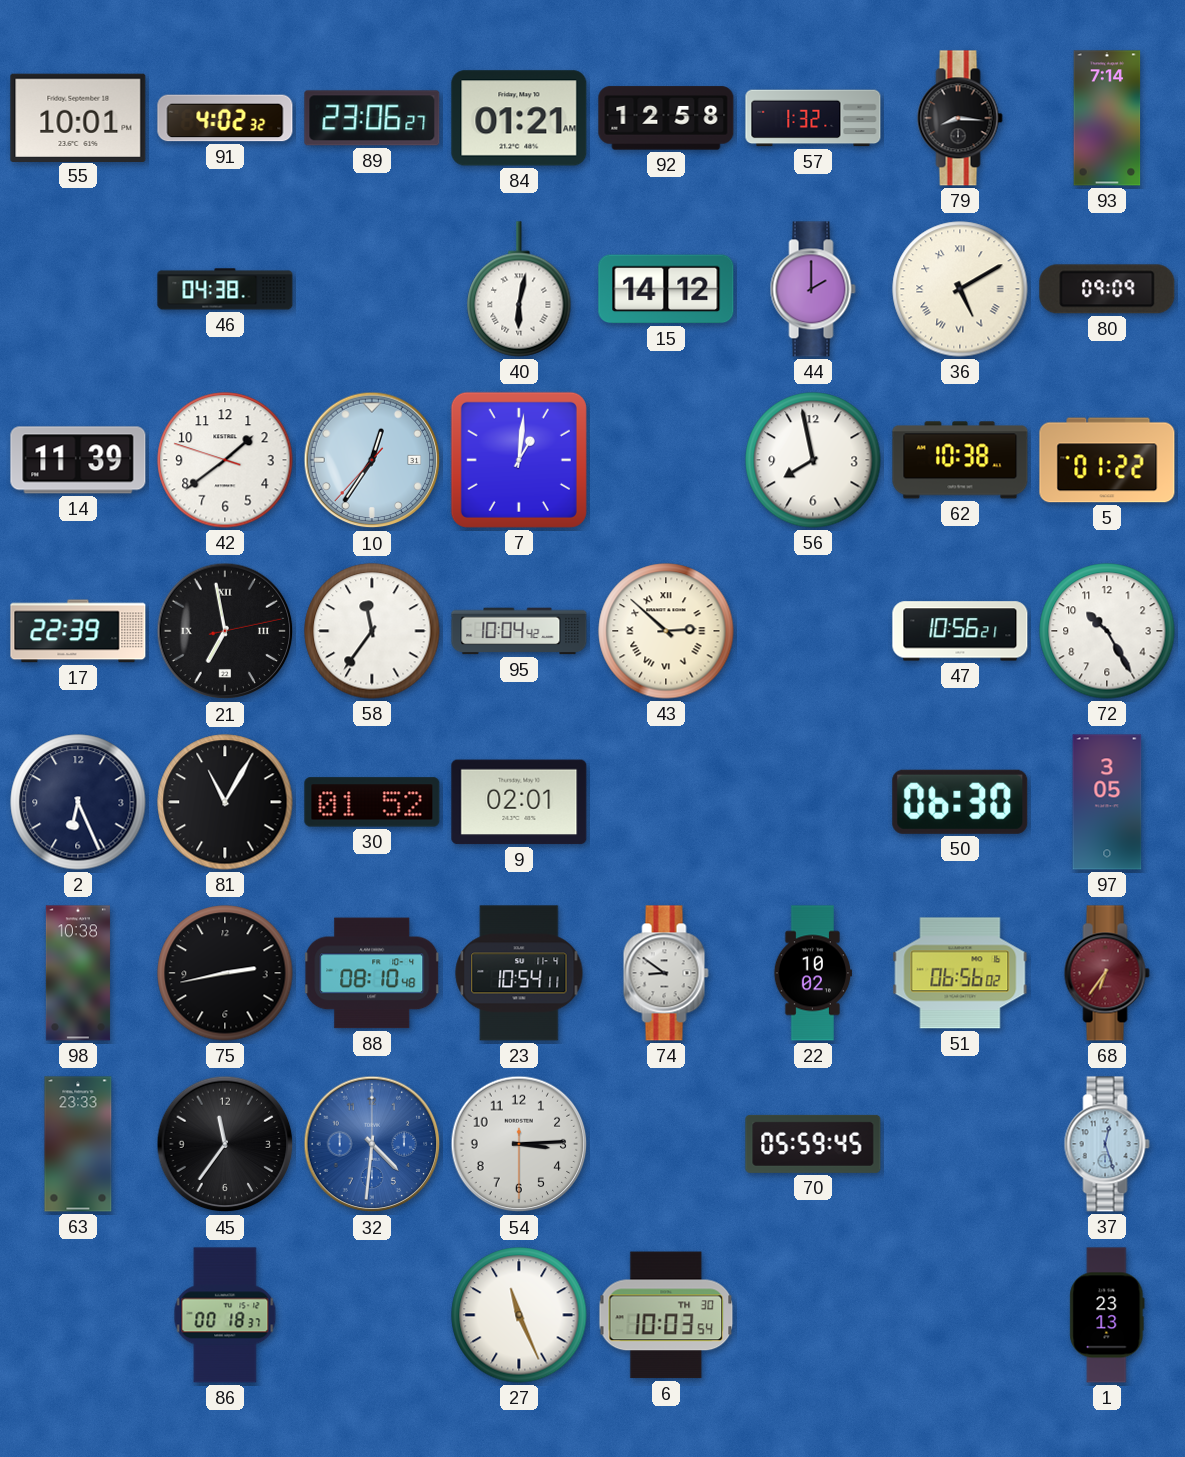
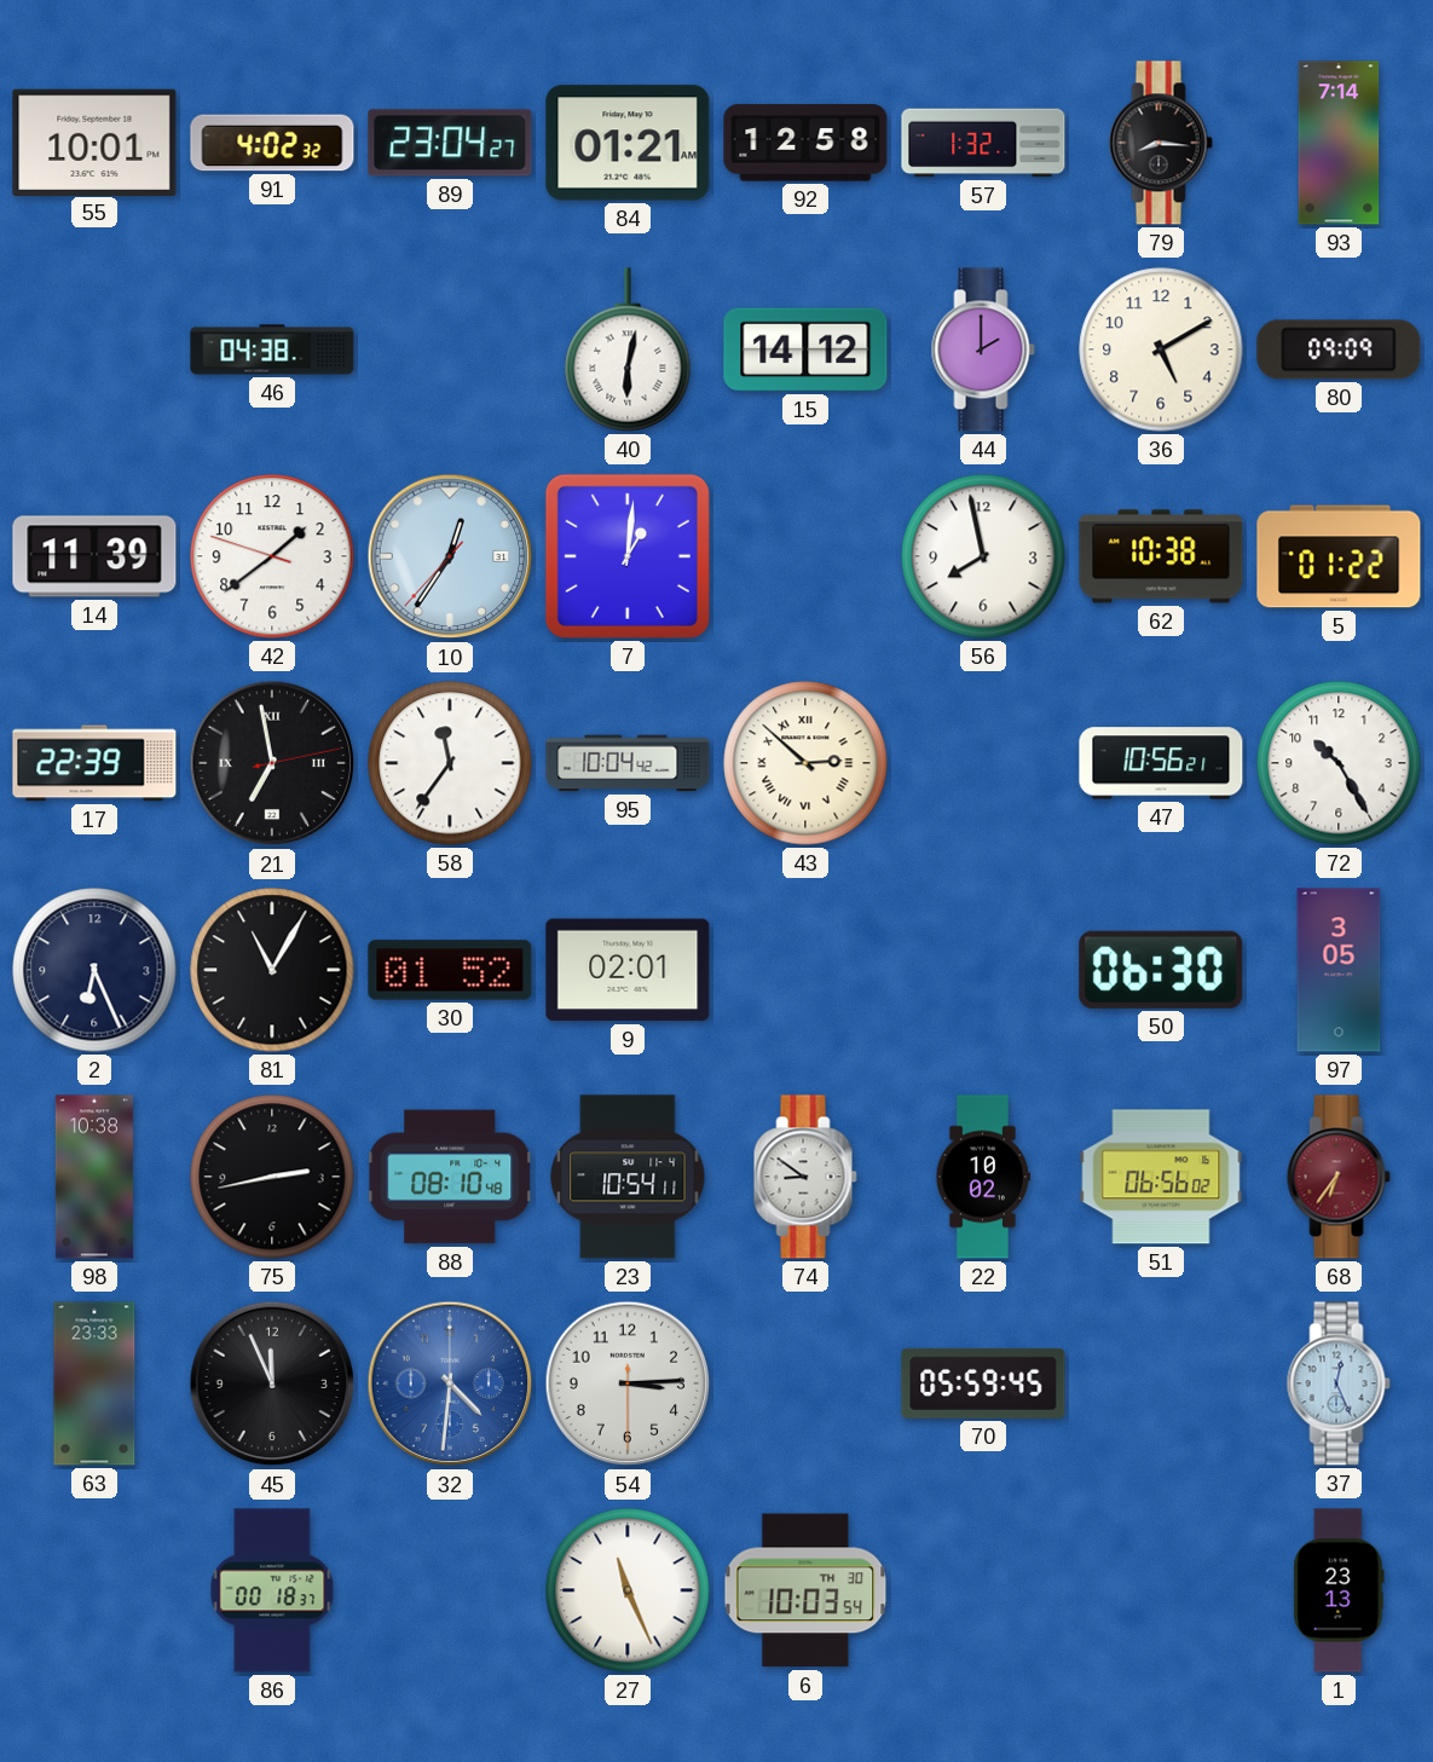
89: 23:06 -> 23:04 (450, 143)
36 numerals: Roman -> Arabic (1161, 349)
45: 11:36 -> 11:56 (272, 1383)
37: 12:27 -> 12:26 (1339, 1383)
